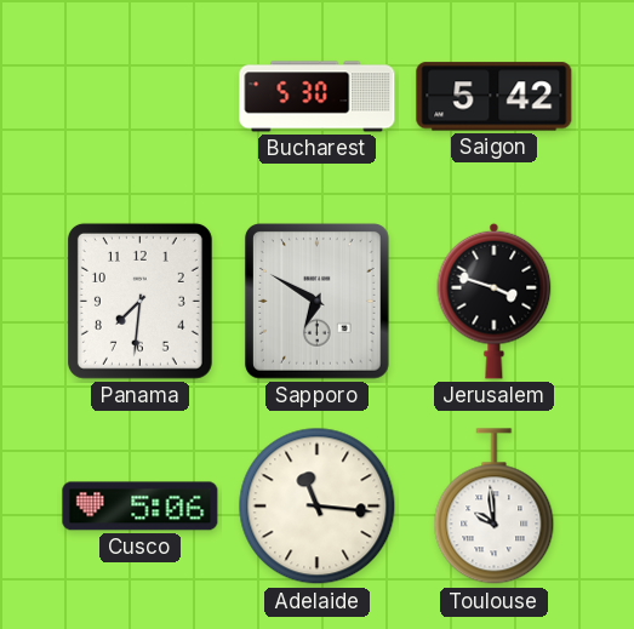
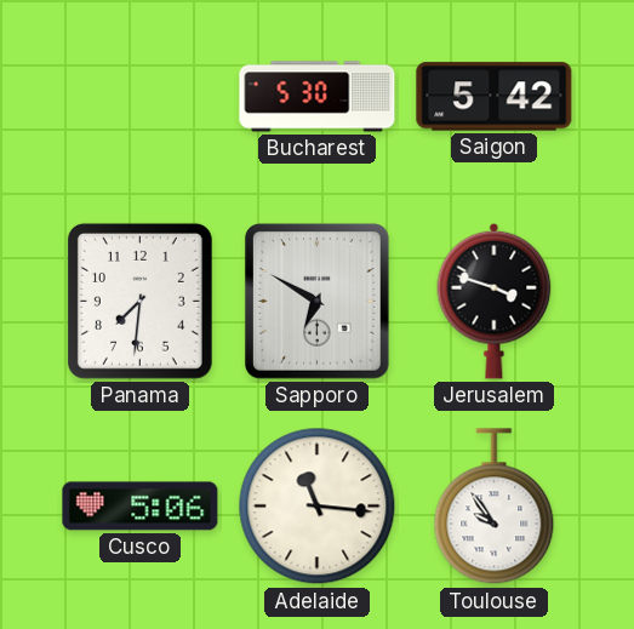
Toulouse: 9:59 -> 9:54 (495, 507)
